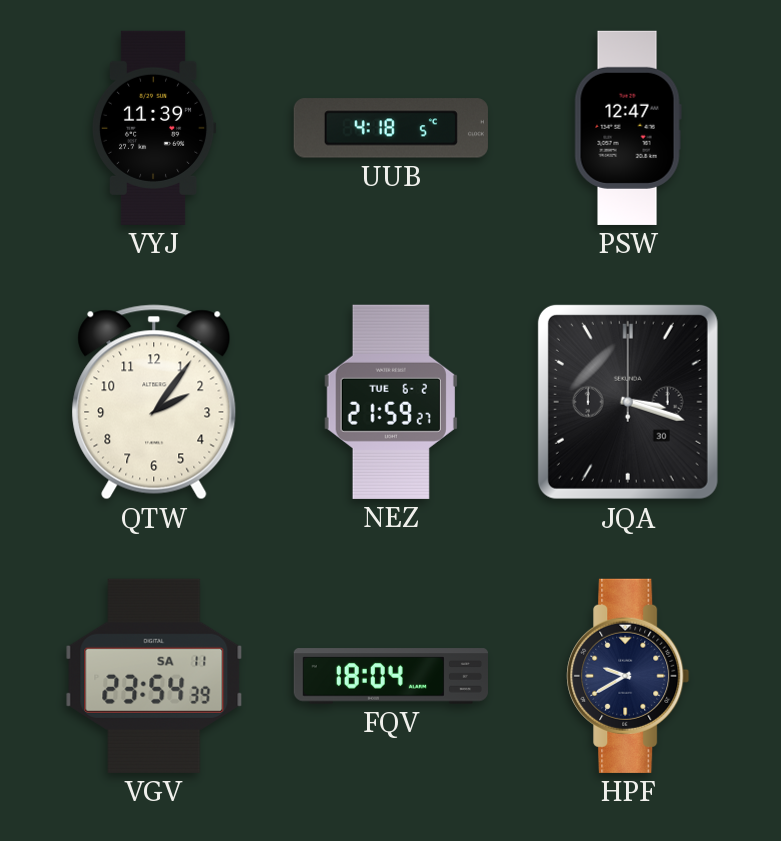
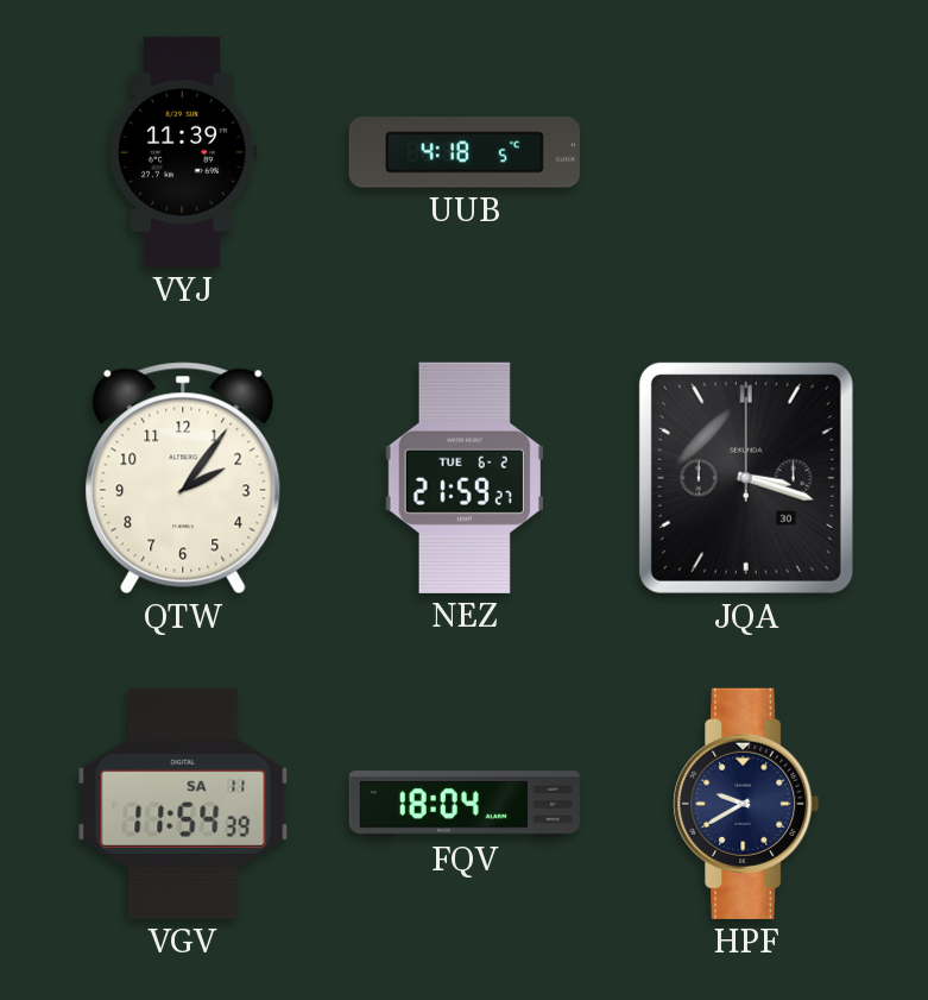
PSW: 12:47 -> none (628, 128)
VGV: 23:54 -> 11:54 (183, 804)
